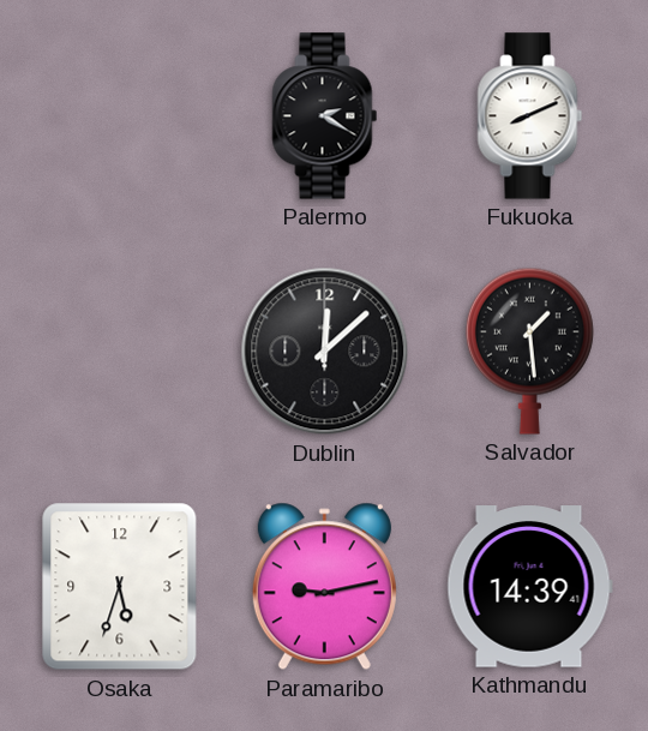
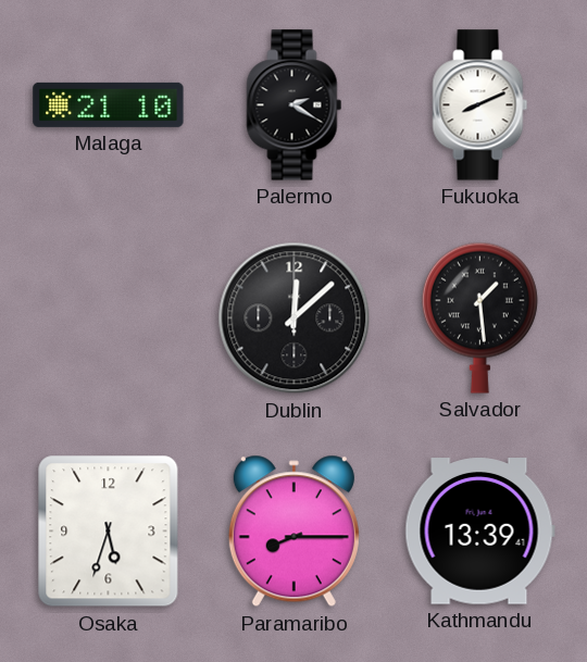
Malaga: none -> 21:10 (109, 104)
Paramaribo: 9:13 -> 8:15 (293, 532)
Kathmandu: 14:39 -> 13:39 (479, 532)
